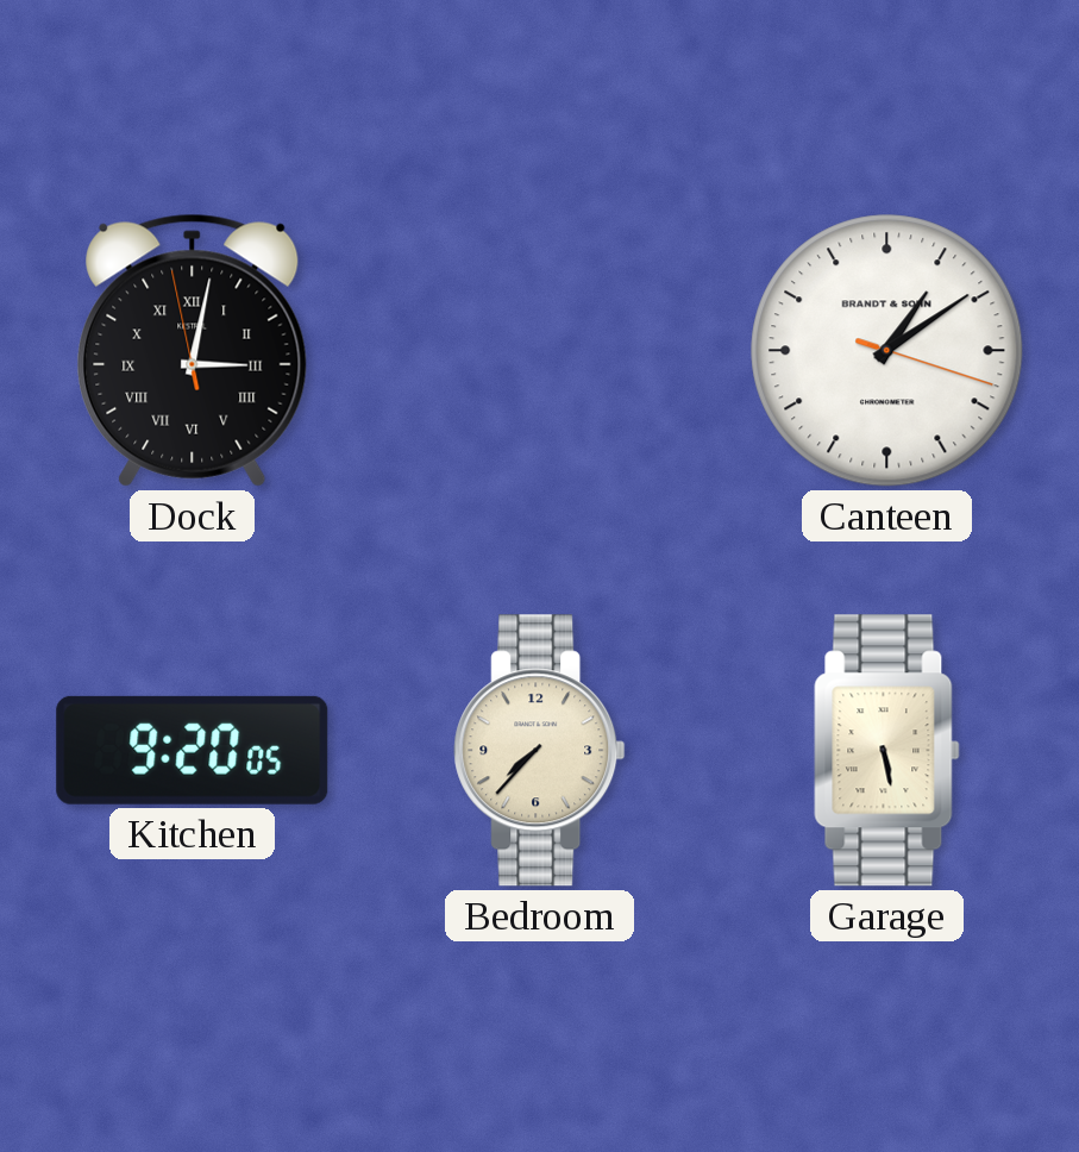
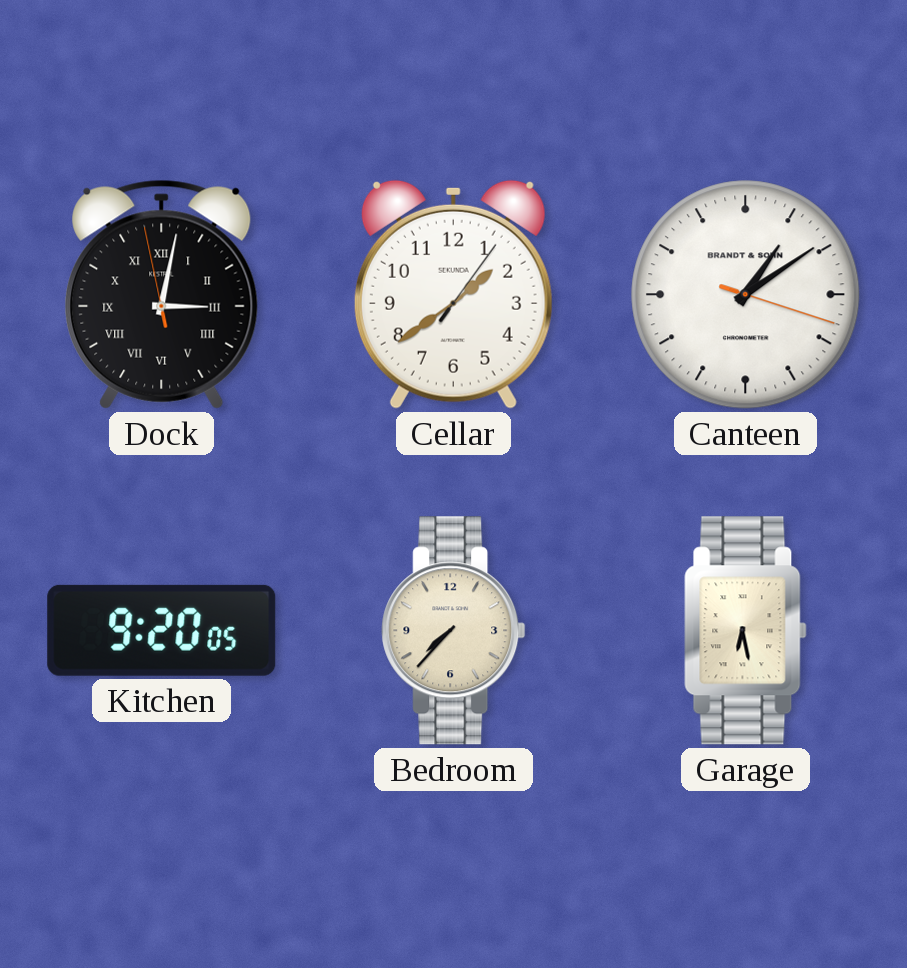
Cellar: none -> 1:39 (453, 294)
Garage: 5:28 -> 6:28 (746, 631)
